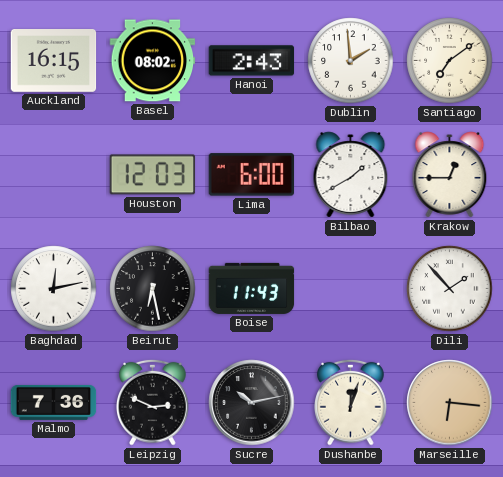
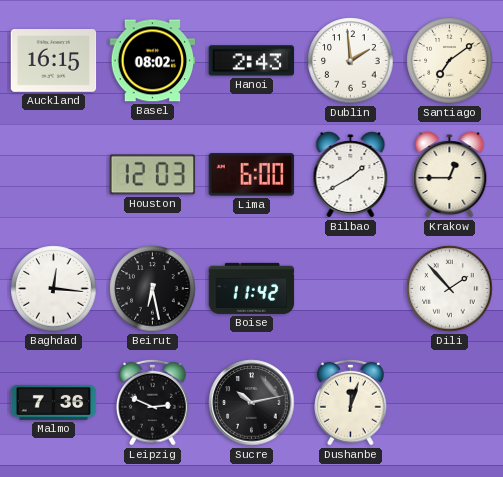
Baghdad: 12:13 -> 12:16 (54, 289)
Boise: 11:43 -> 11:42 (252, 288)
Marseille: 6:16 -> none (450, 403)
